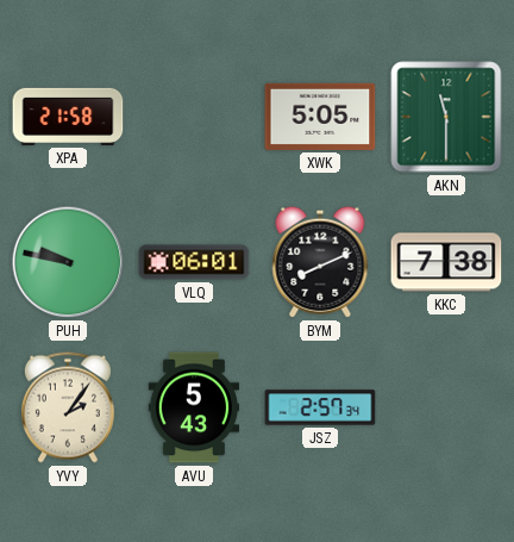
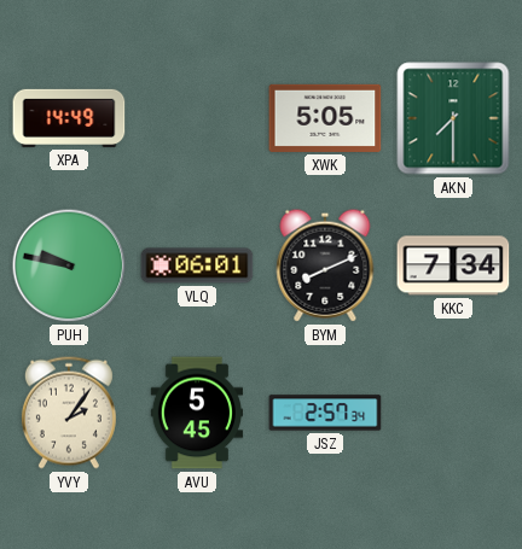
XPA: 21:58 -> 14:49 (69, 118)
AKN: 11:30 -> 7:30 (453, 118)
KKC: 7:38 -> 7:34 (453, 265)
AVU: 5:43 -> 5:45 (196, 413)
